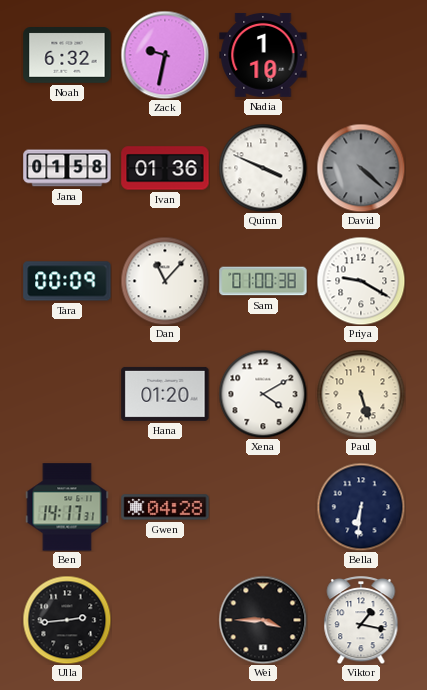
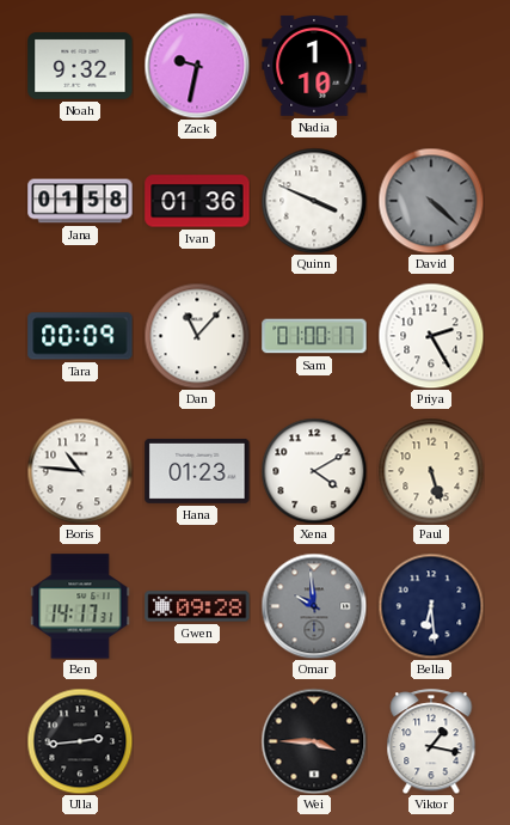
Noah: 6:32 -> 9:32 (80, 67)
Sam: 01:00:38 -> 01:00:17 (314, 336)
Priya: 9:20 -> 2:25 (431, 336)
Boris: none -> 10:46 (80, 471)
Hana: 01:20 -> 01:23 (197, 471)
Gwen: 04:28 -> 09:28 (197, 606)
Omar: none -> 9:59 (314, 606)
Bella: 6:31 -> 6:29 (431, 606)
